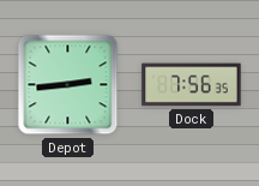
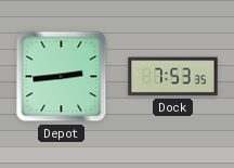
Dock: 7:56 -> 7:53 (173, 77)
